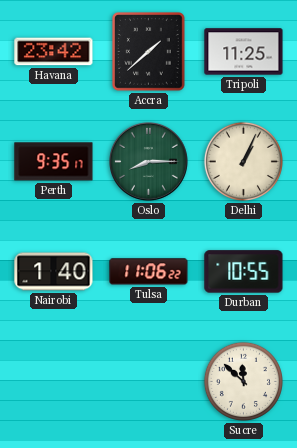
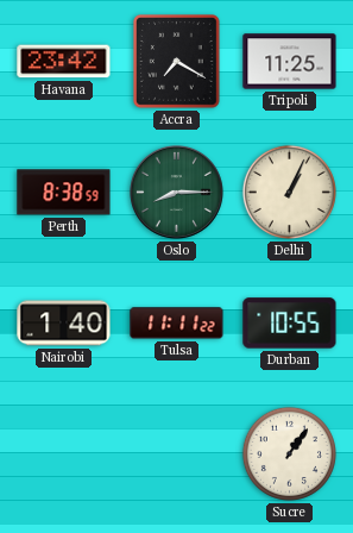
Accra: 1:38 -> 7:20 (177, 62)
Perth: 9:35 -> 8:38 (64, 193)
Tulsa: 11:06 -> 11:11 (177, 324)
Sucre: 11:52 -> 1:06 (289, 453)
